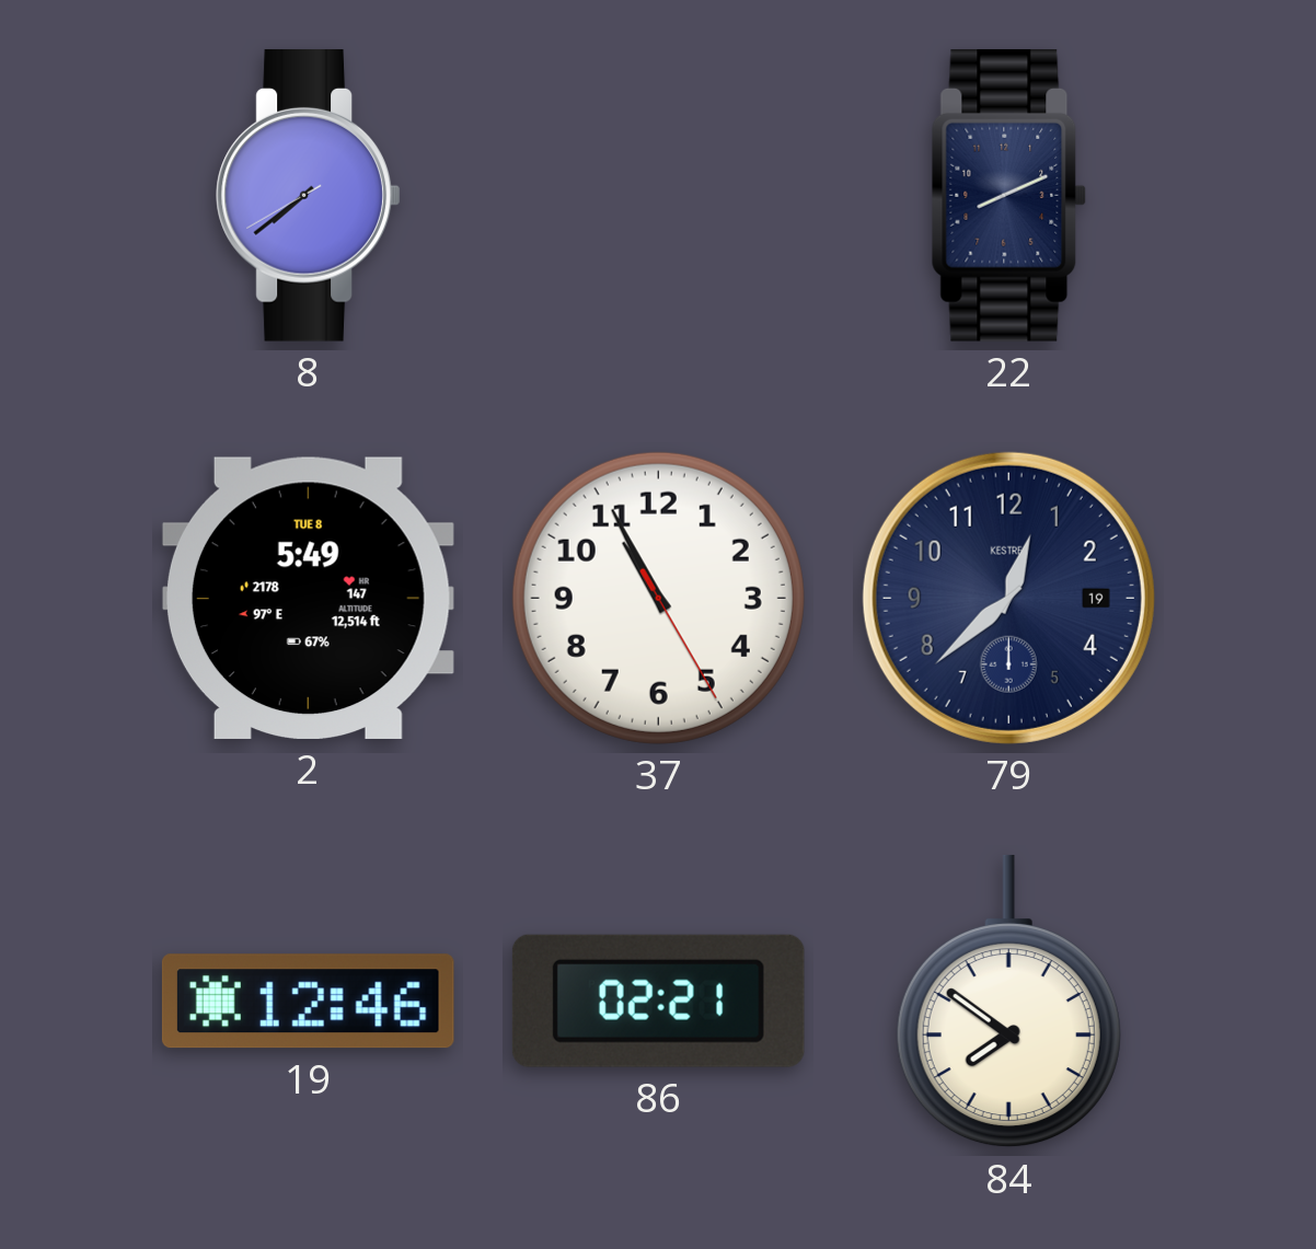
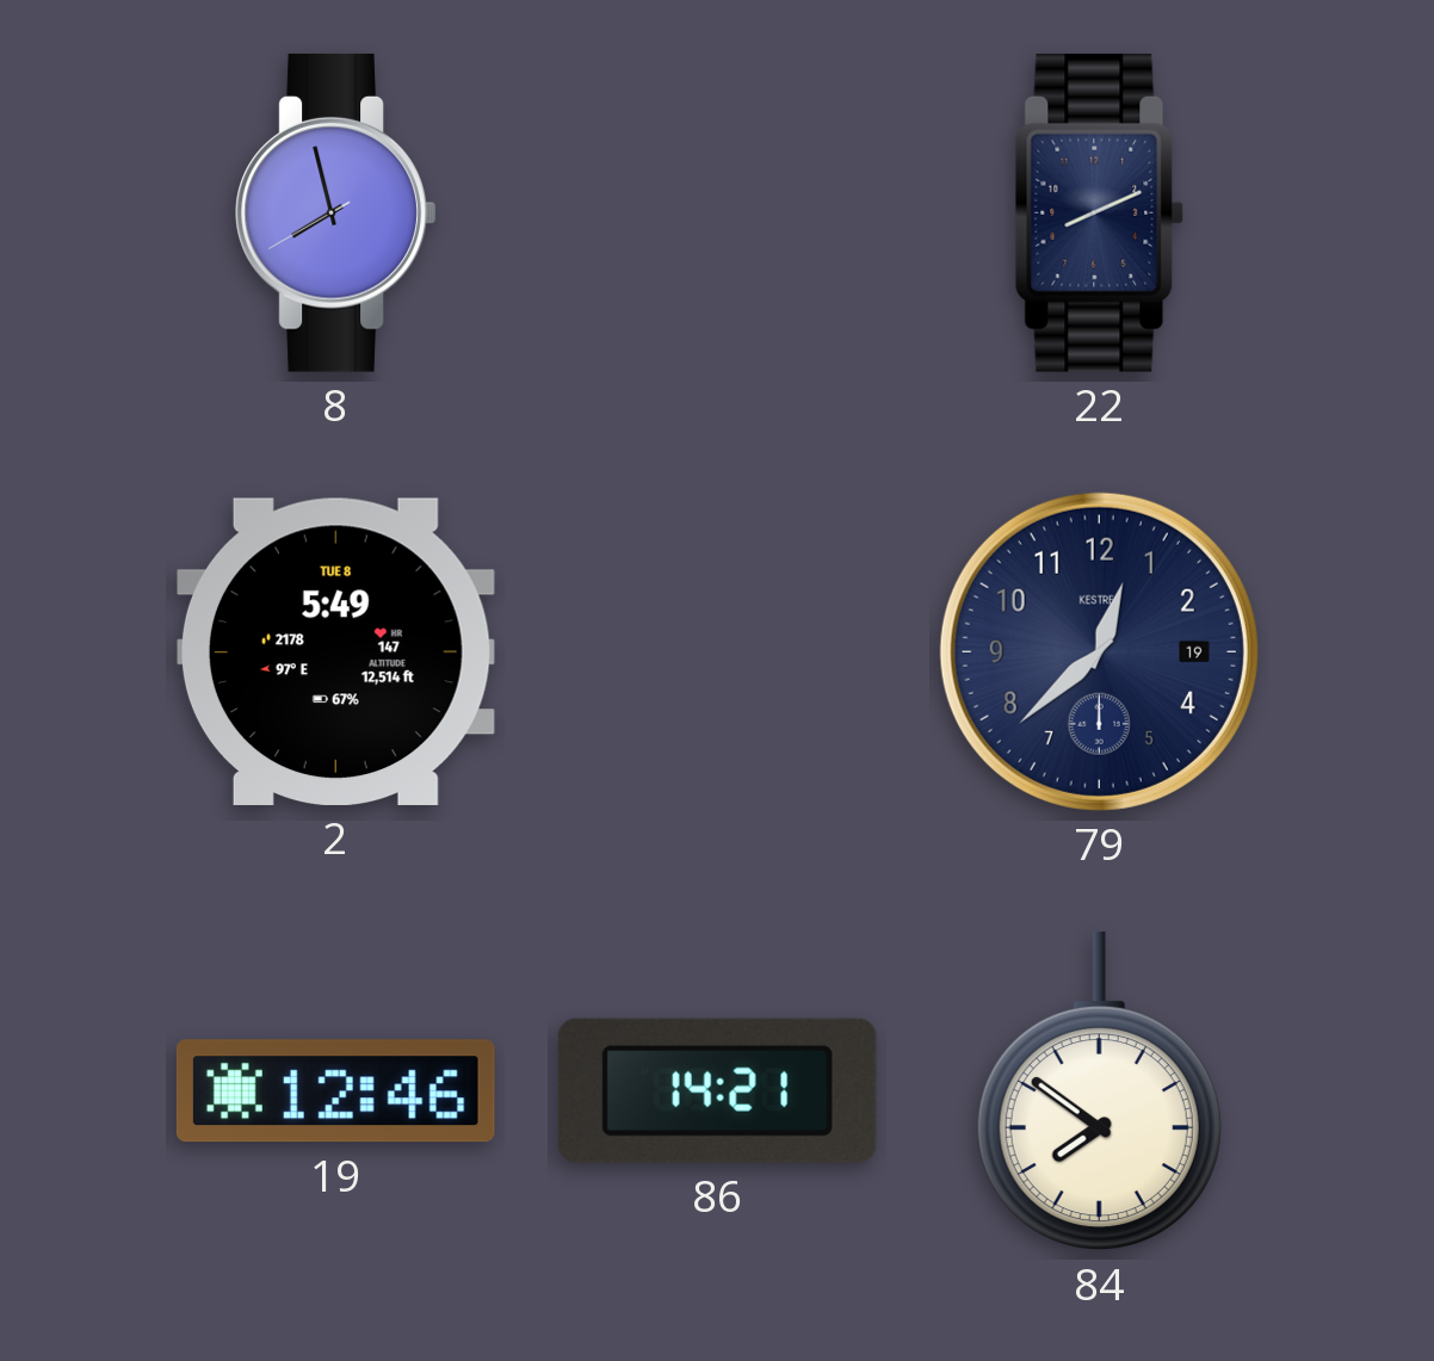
8: 7:38 -> 7:57 (336, 212)
37: 10:55 -> none (658, 598)
86: 02:21 -> 14:21 (717, 1090)
